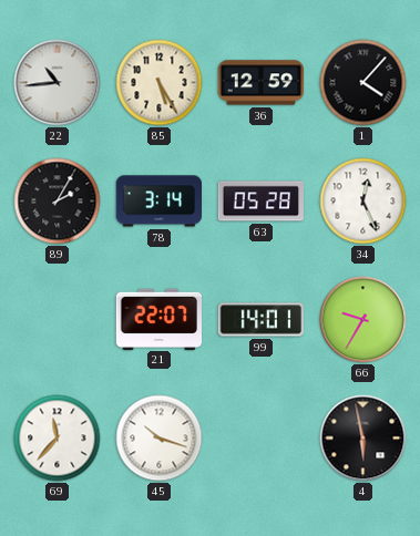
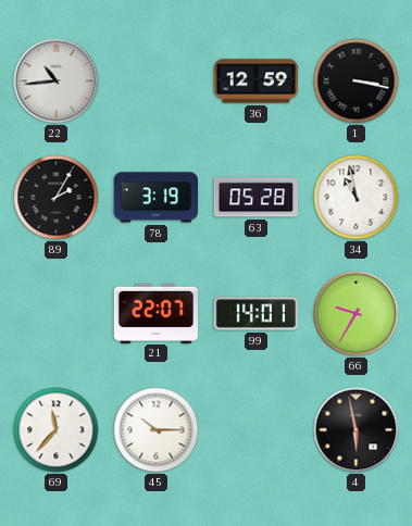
85: 5:25 -> none (160, 83)
1: 4:07 -> 3:17 (357, 82)
78: 3:14 -> 3:19 (157, 198)
34: 12:26 -> 10:58 (357, 198)
45: 10:18 -> 10:15 (157, 430)
